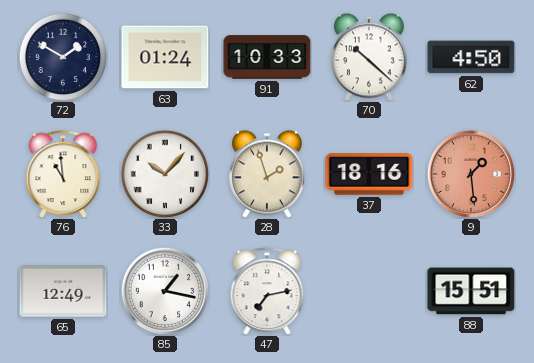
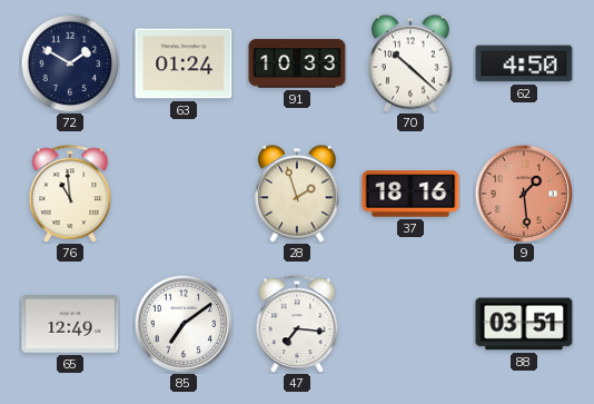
33: 10:07 -> none (165, 174)
85: 1:17 -> 7:09 (182, 323)
47: 7:13 -> 7:16 (297, 324)
88: 15:51 -> 03:51 (524, 324)
